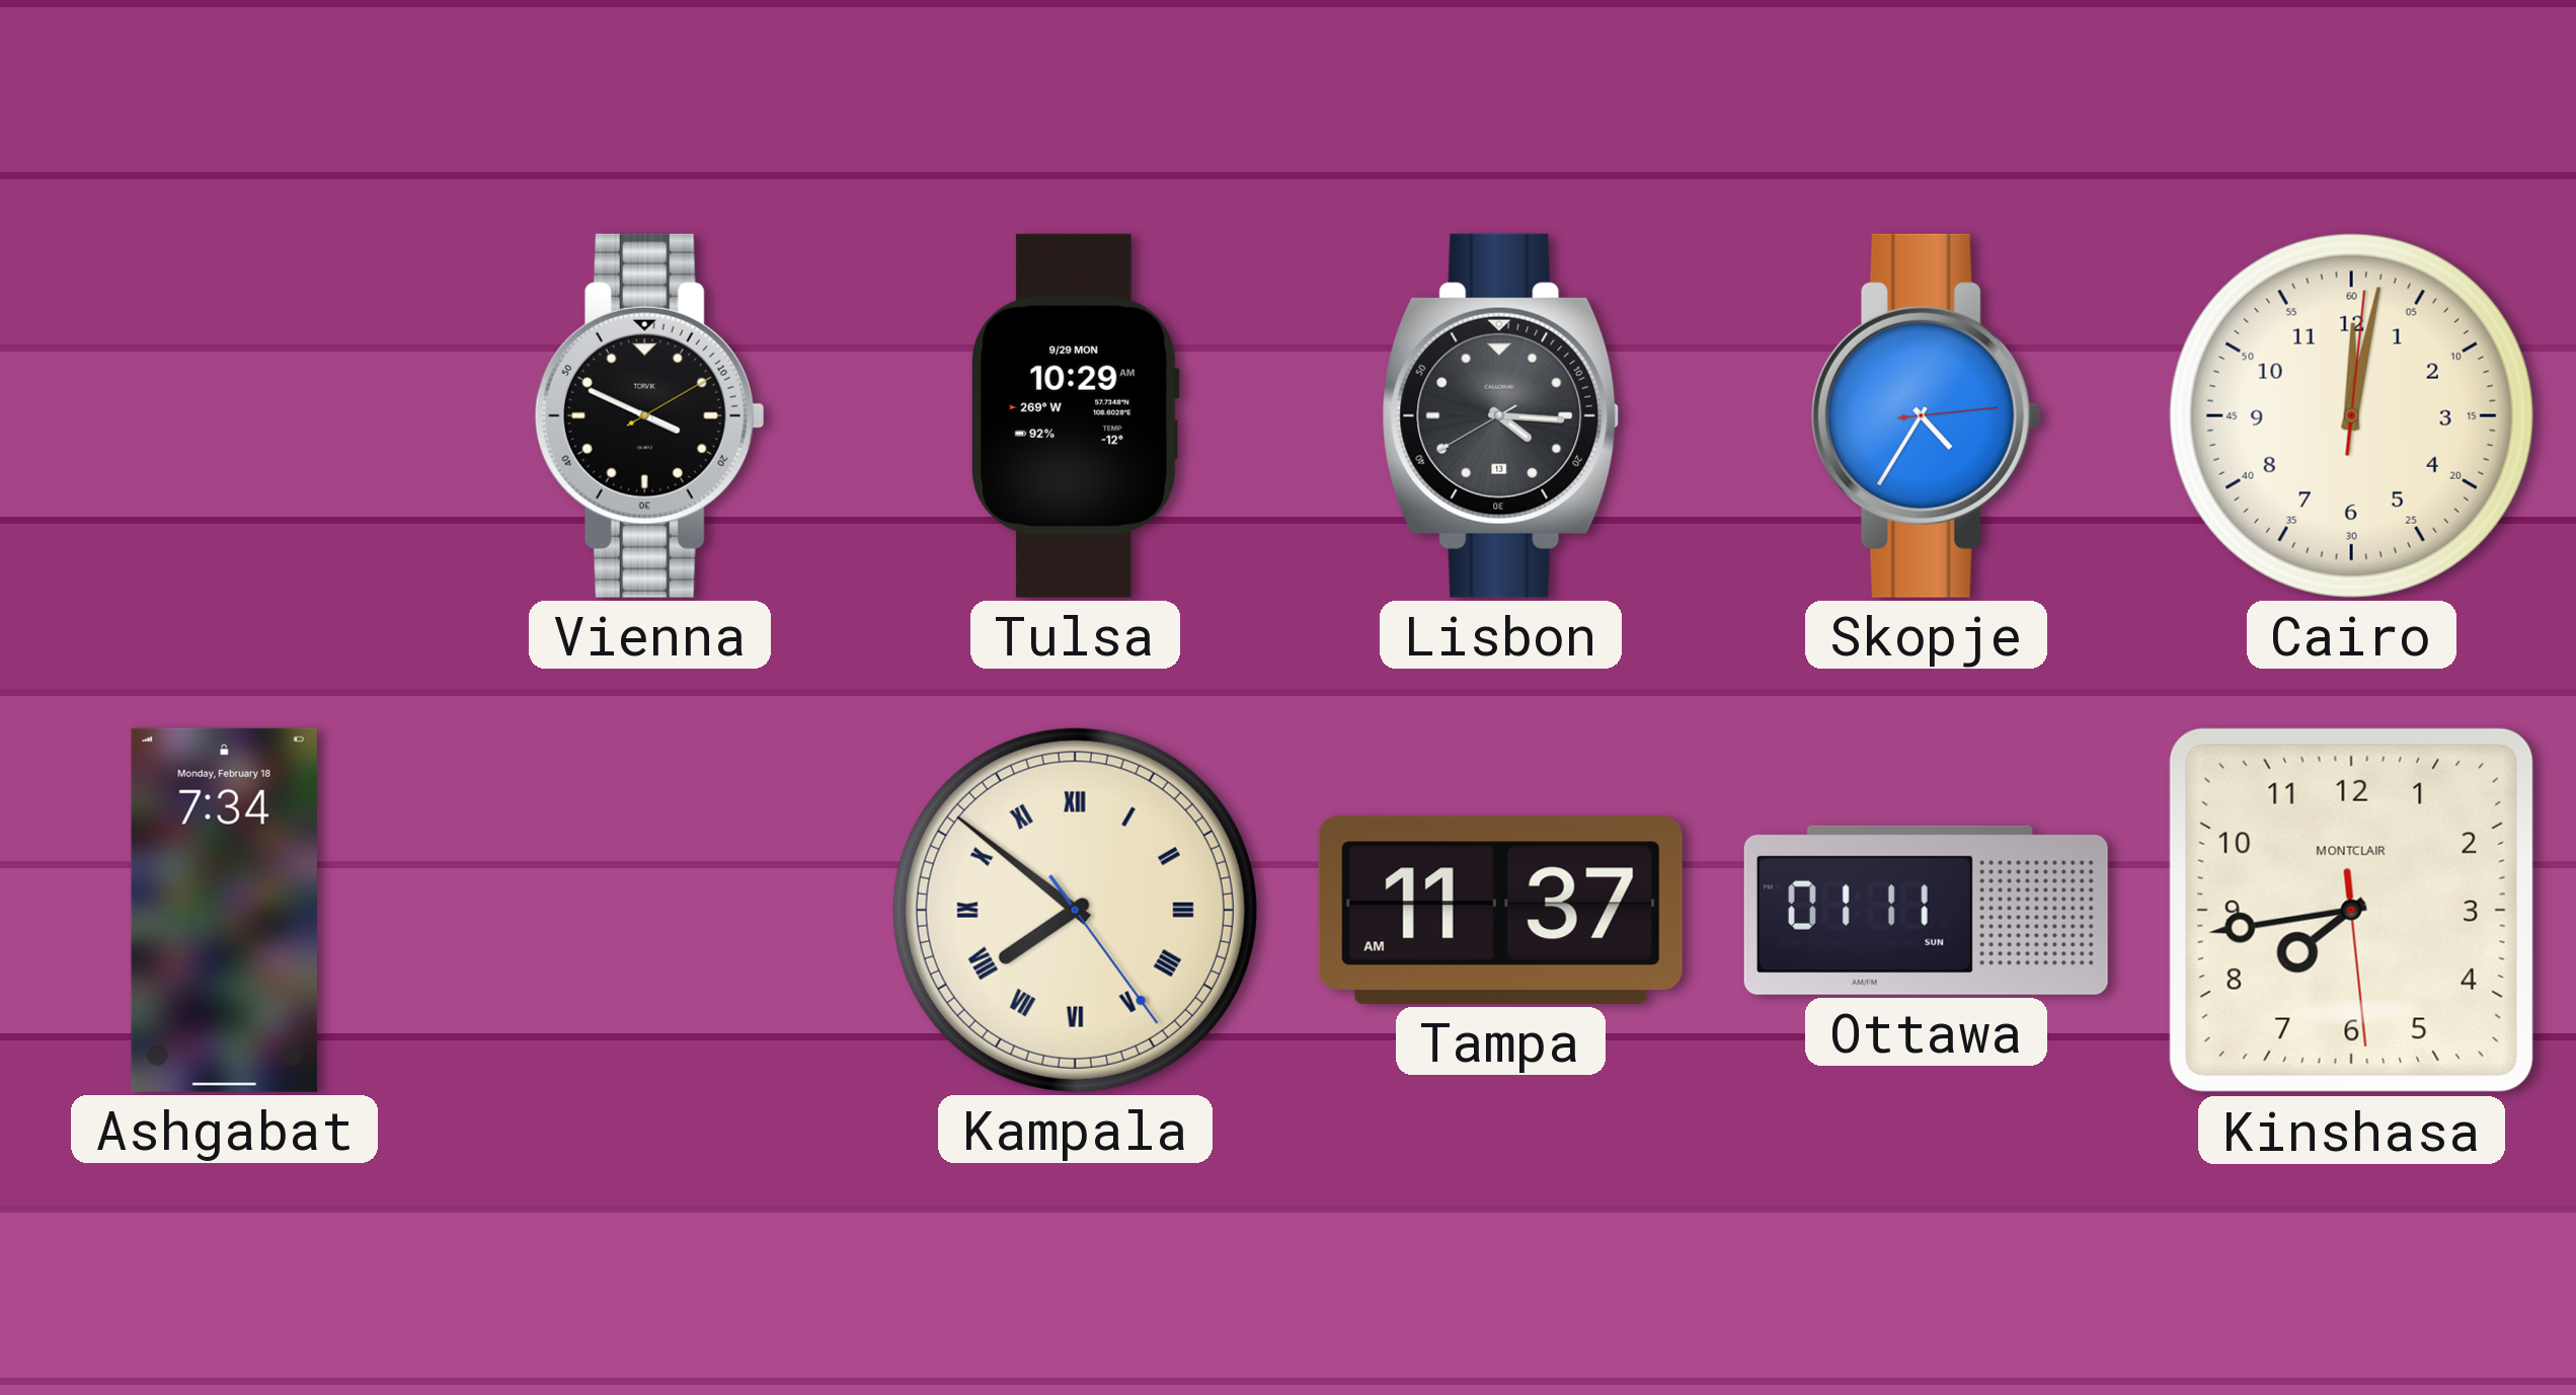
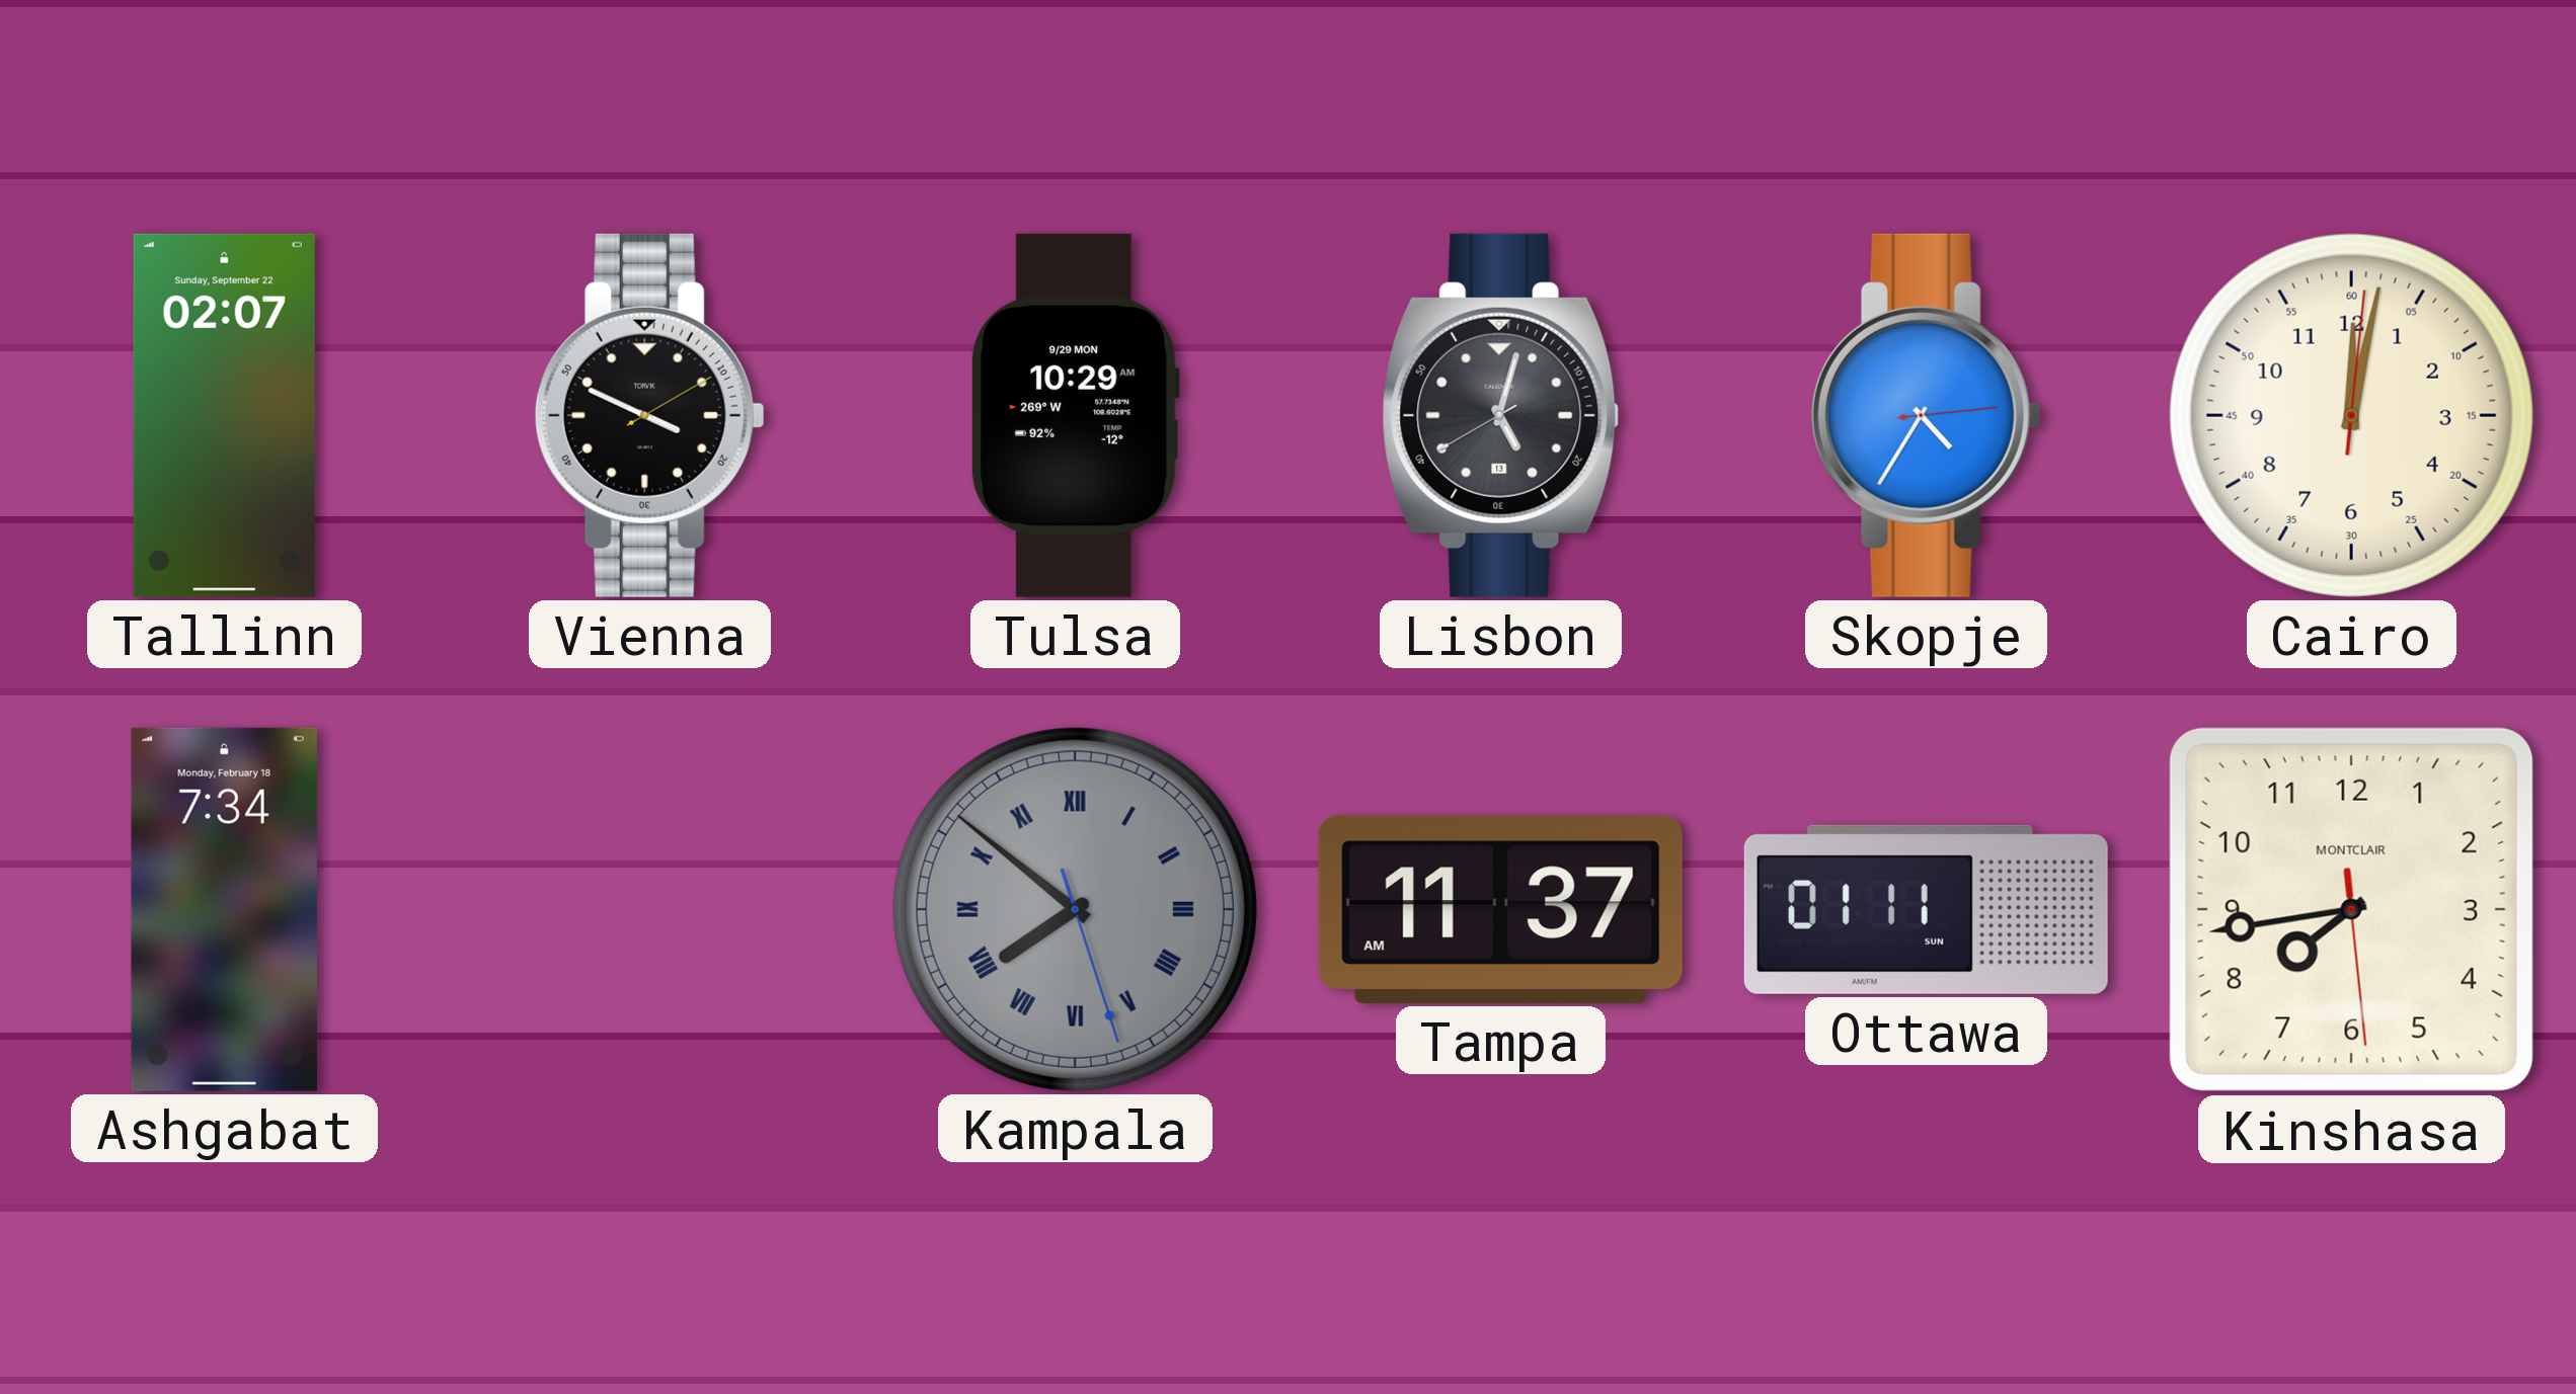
Tallinn: none -> 02:07 (224, 415)
Lisbon: 4:15 -> 5:02 (1501, 415)
Kampala: 7:51:24 -> 7:51:27 (1075, 909)
Kampala dial: cream -> grey (1075, 909)
